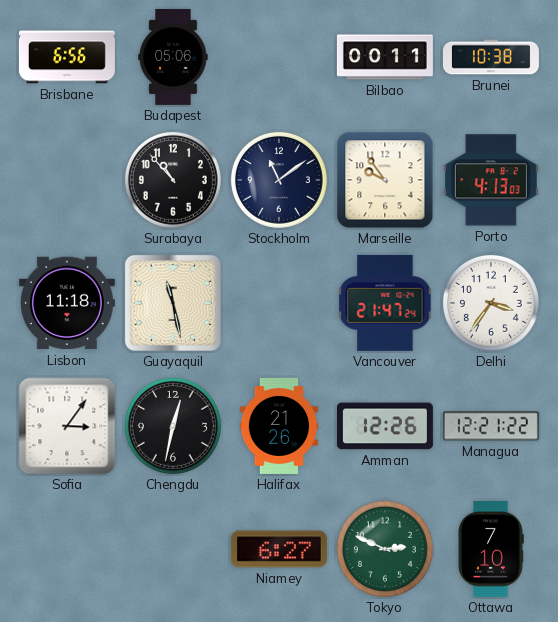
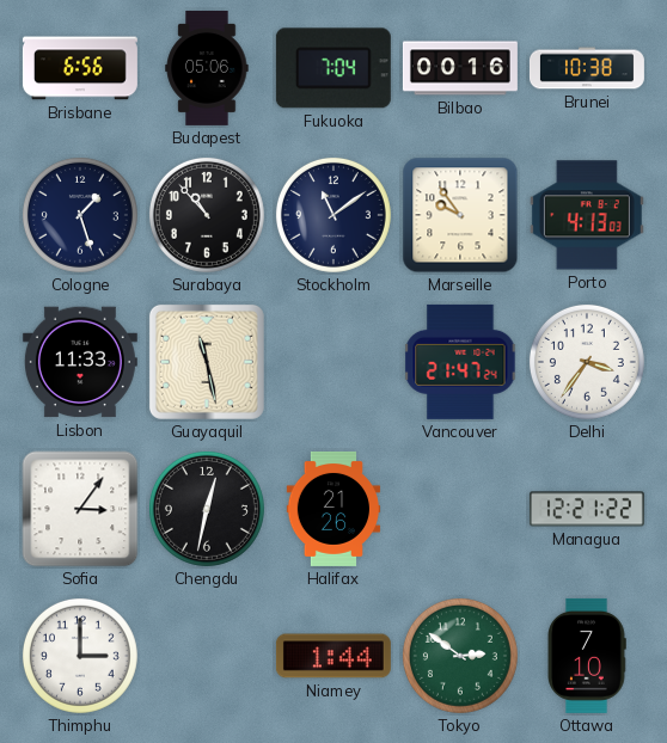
Fukuoka: none -> 7:04 (333, 68)
Bilbao: 00:11 -> 00:16 (460, 68)
Cologne: none -> 1:27 (80, 215)
Lisbon: 11:18 -> 11:33 (80, 362)
Amman: 12:26 -> none (385, 426)
Thimphu: none -> 3:00 (80, 656)
Niamey: 6:27 -> 1:44 (333, 656)
Tokyo: 2:49 -> 2:51 (460, 656)
